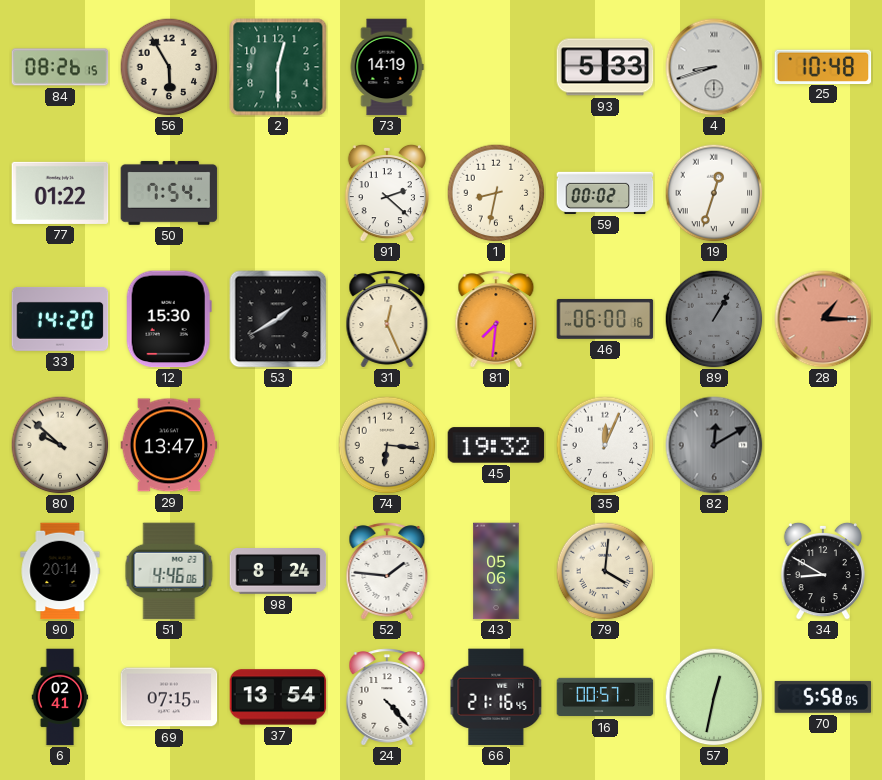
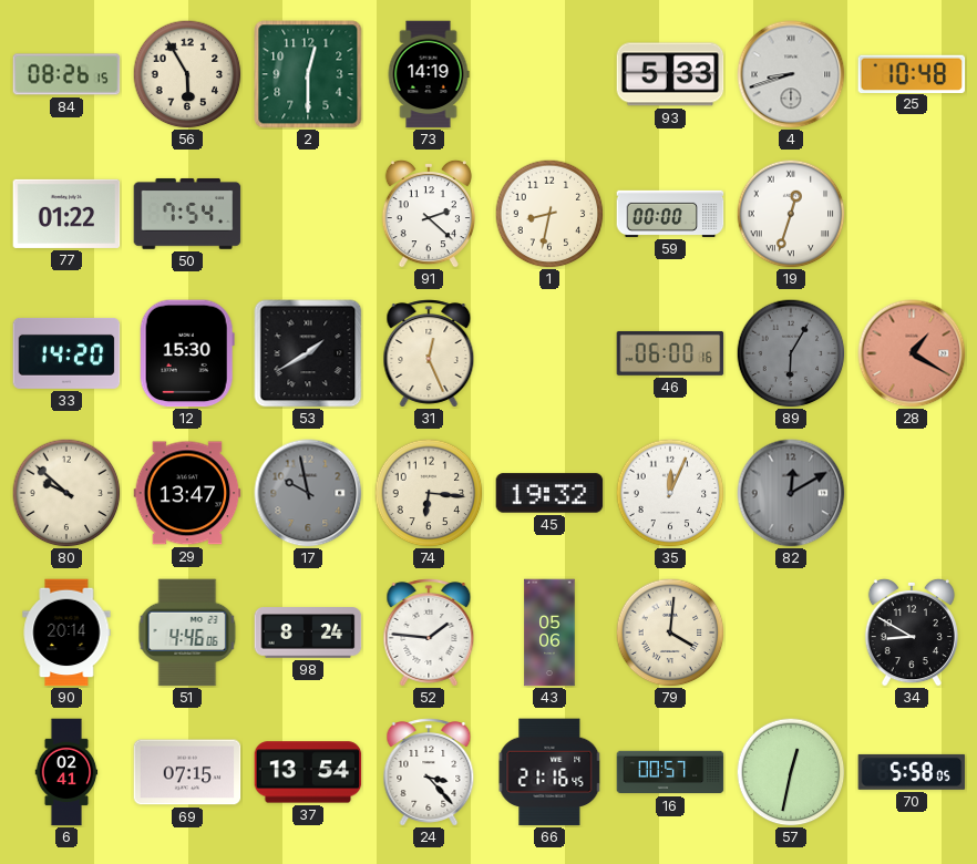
59: 00:02 -> 00:00 (670, 214)
81: 7:31 -> none (496, 319)
89: 1:05 -> 6:05 (791, 353)
28: 1:15 -> 1:20 (912, 353)
17: none -> 9:58 (308, 493)
24: 4:23 -> 3:23 (429, 772)
